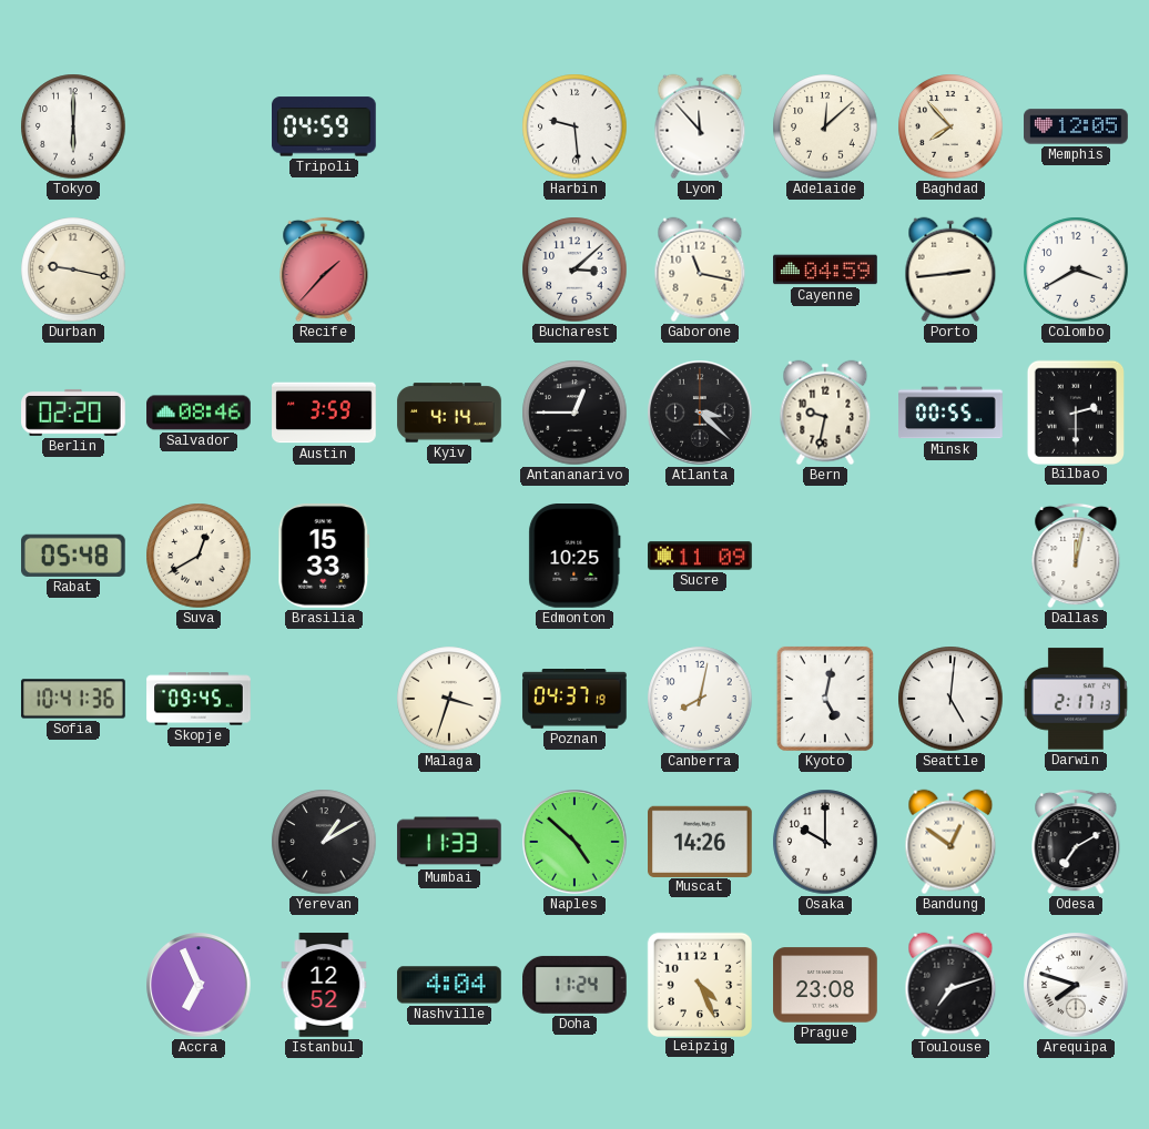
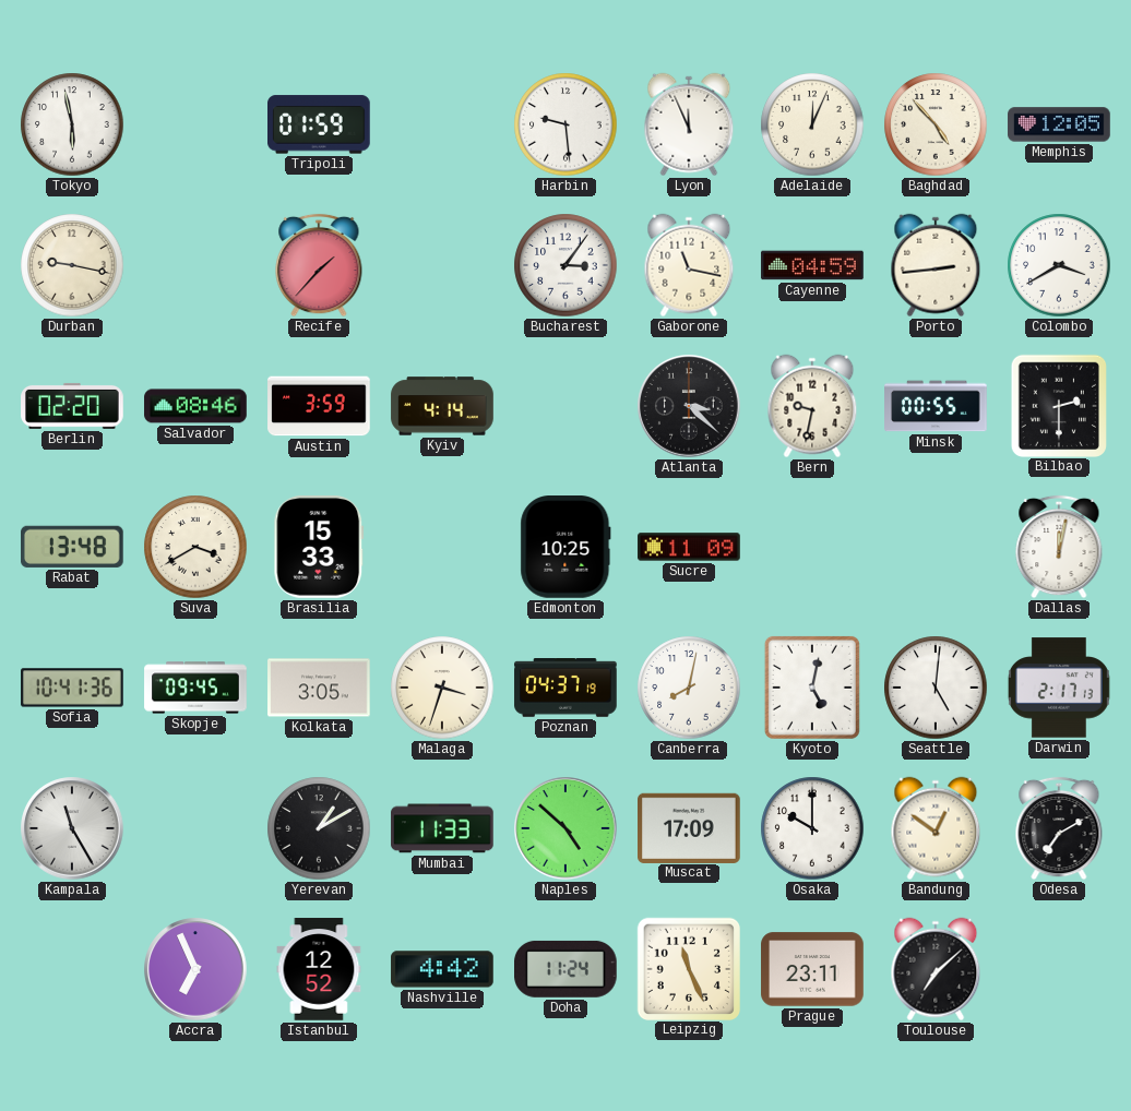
Tokyo: 6:00 -> 5:58 (72, 124)
Tripoli: 04:59 -> 01:59 (320, 124)
Lyon: 11:53 -> 11:56 (689, 124)
Adelaide: 12:08 -> 12:04 (812, 124)
Baghdad: 7:53 -> 4:53 (936, 124)
Bucharest: 3:08 -> 3:06 (565, 265)
Antananarivo: 12:45 -> none (574, 413)
Rabat: 05:48 -> 13:48 (73, 547)
Suva: 12:40 -> 3:40 (195, 547)
Kolkata: none -> 3:05 (319, 688)
Kampala: none -> 11:25 (72, 828)
Muscat: 14:26 -> 17:09 (690, 827)
Nashville: 4:04 -> 4:42 (442, 969)
Leipzig: 4:26 -> 11:26 (688, 968)
Prague: 23:08 -> 23:11 (812, 969)
Toulouse: 7:12 -> 7:08 (936, 969)
Arequipa: 7:48 -> none (1076, 985)
